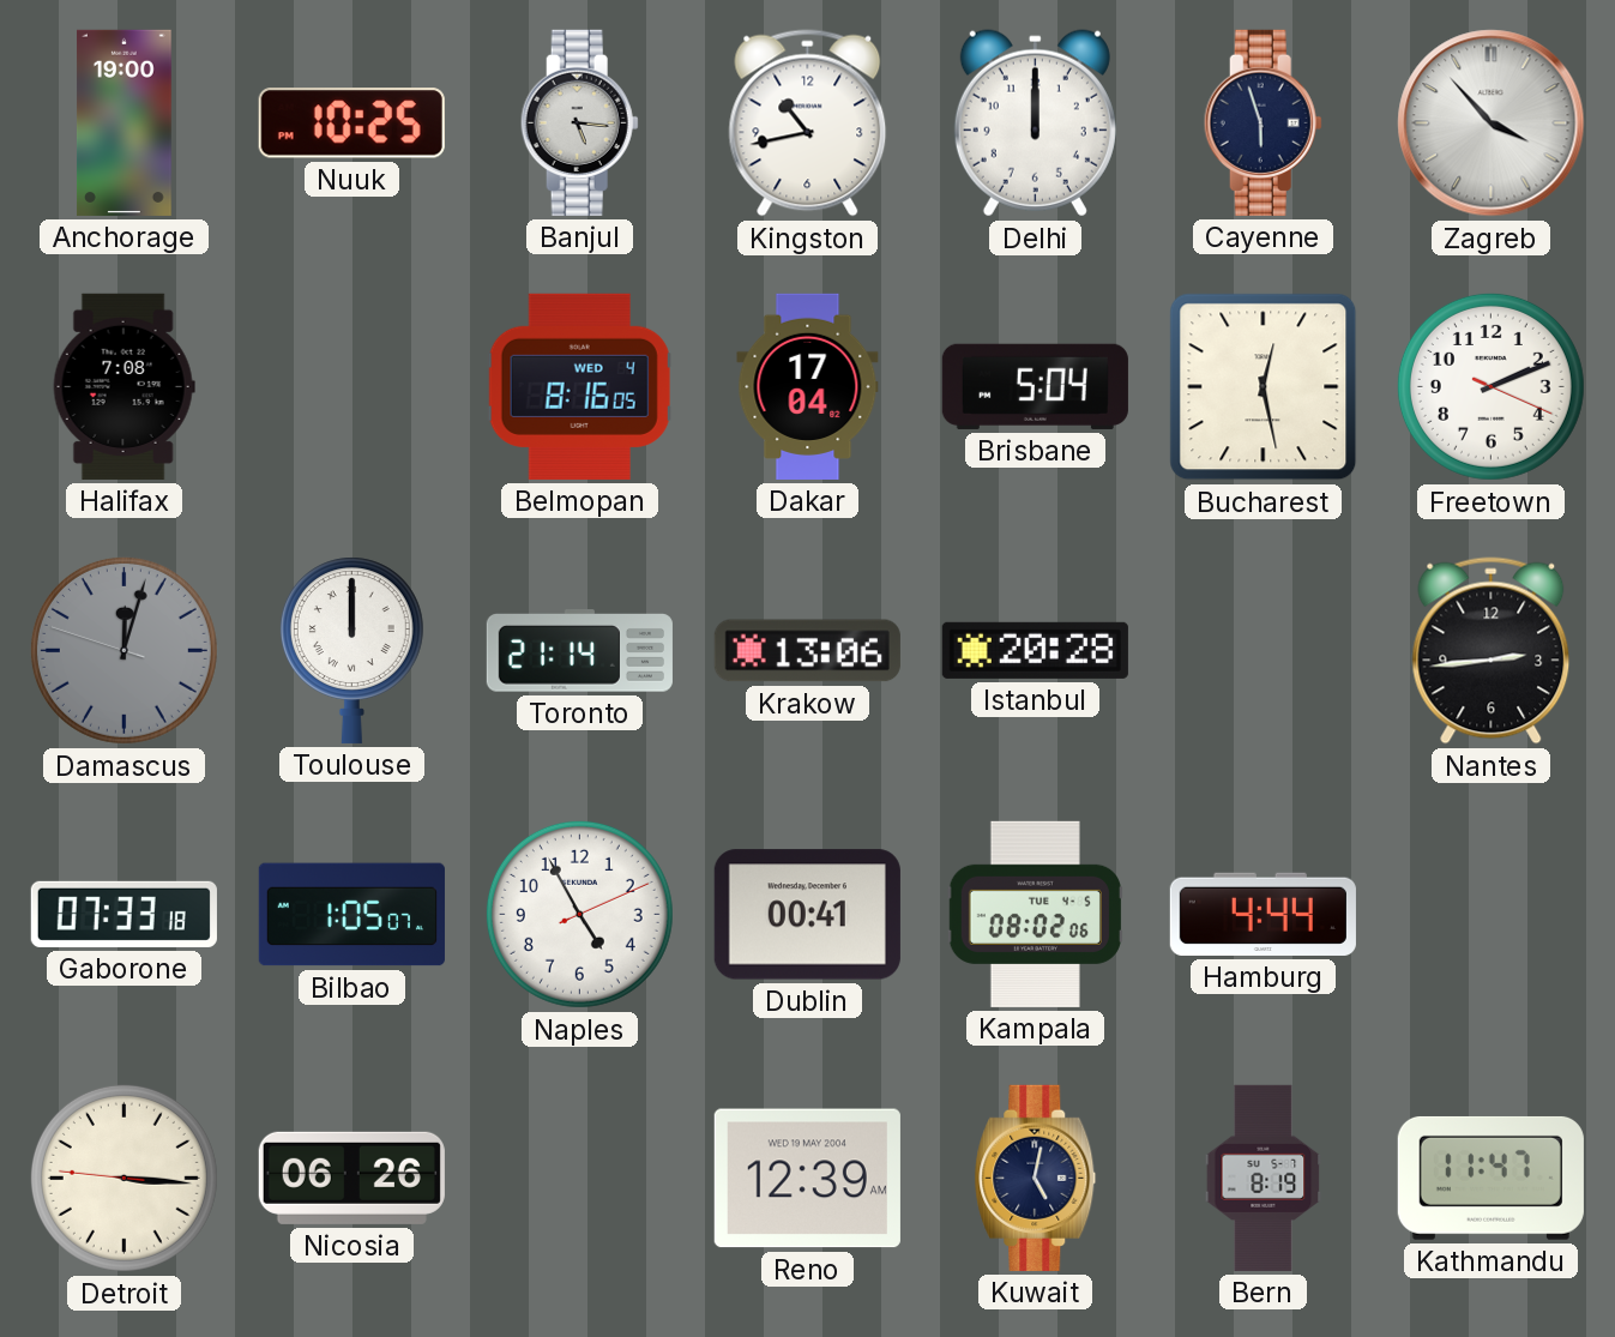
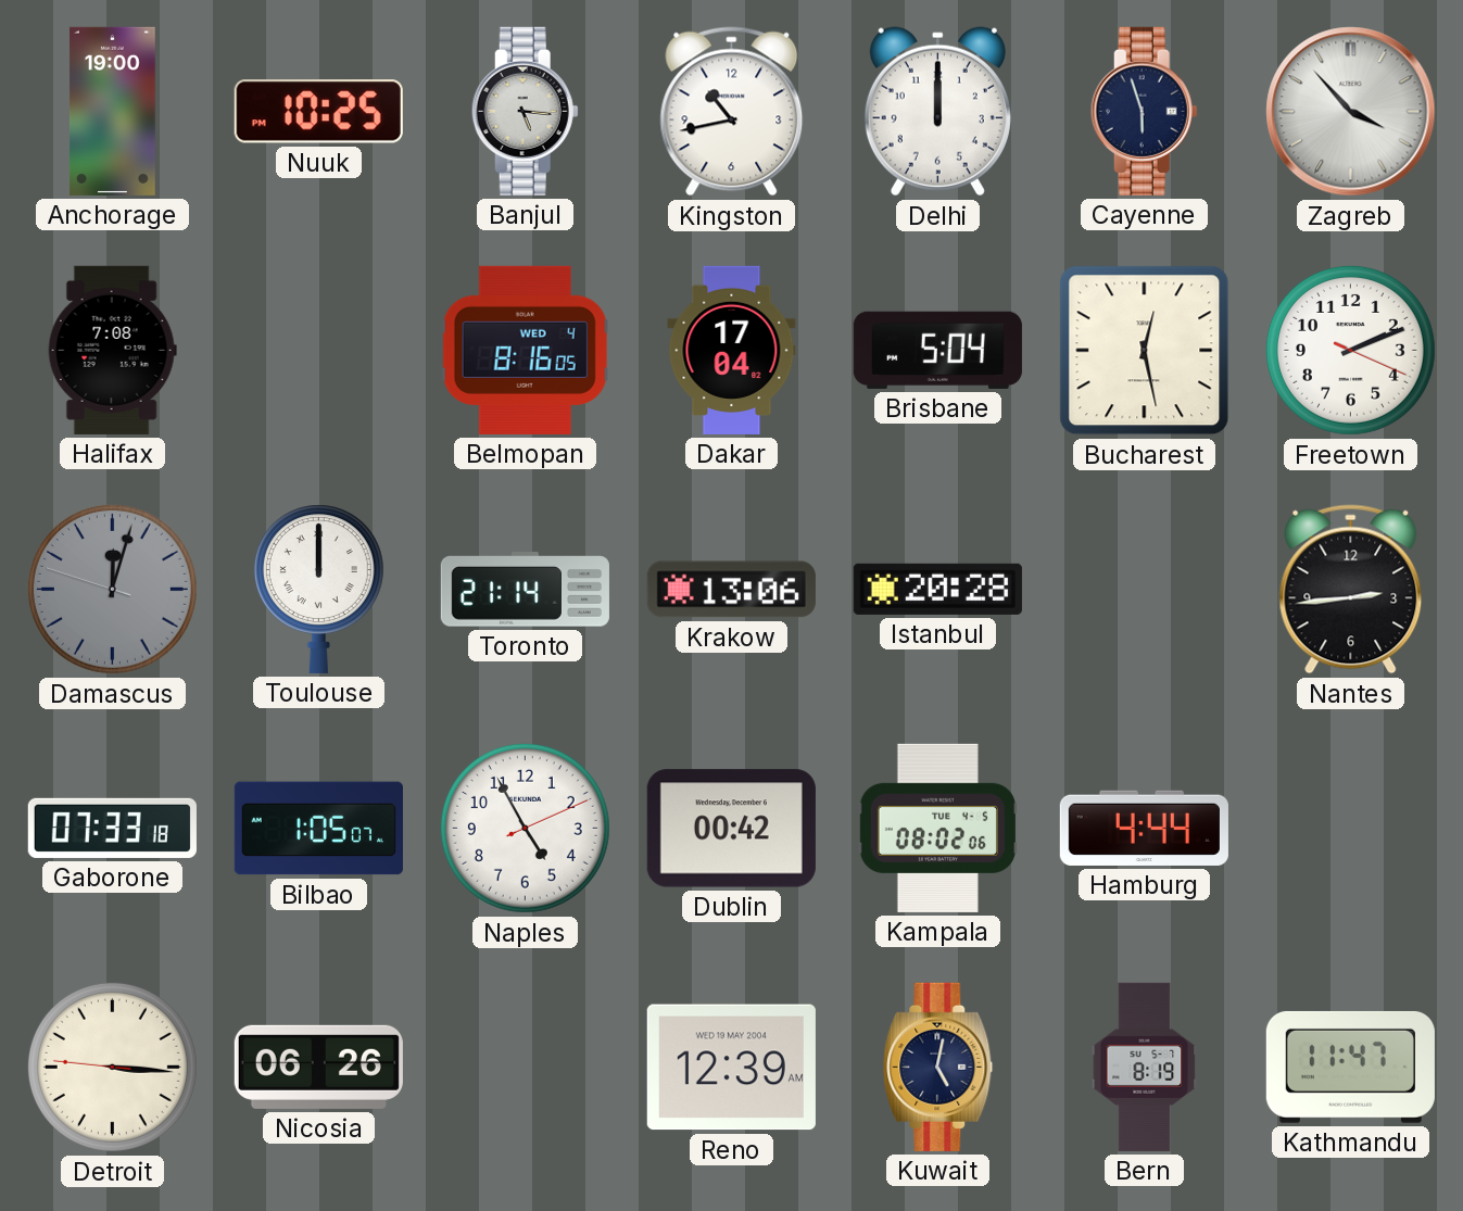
Dublin: 00:41 -> 00:42 (731, 829)
